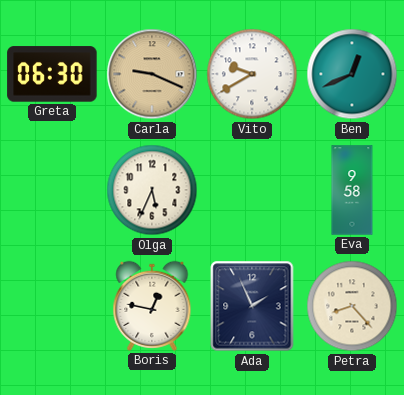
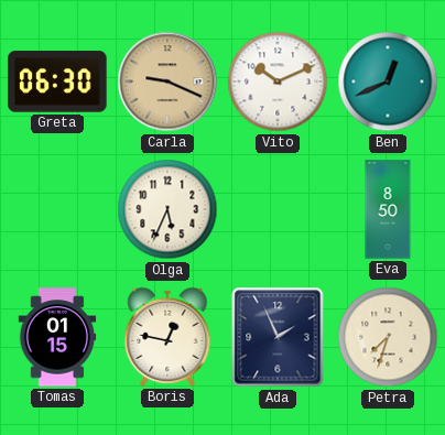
Vito: 9:40 -> 10:11 (278, 81)
Eva: 9:58 -> 8:50 (388, 209)
Tomas: none -> 01:15 (57, 337)
Petra: 8:23 -> 7:33 (388, 337)
